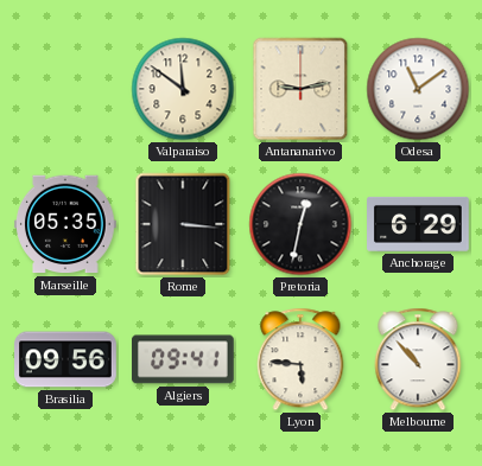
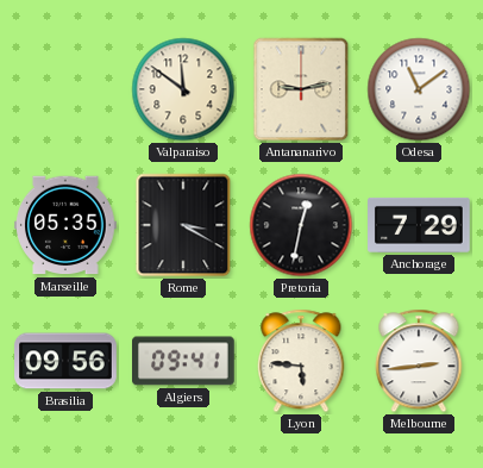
Rome: 3:16 -> 3:20 (183, 225)
Anchorage: 6:29 -> 7:29 (419, 225)
Melbourne: 10:53 -> 2:44 (419, 361)
